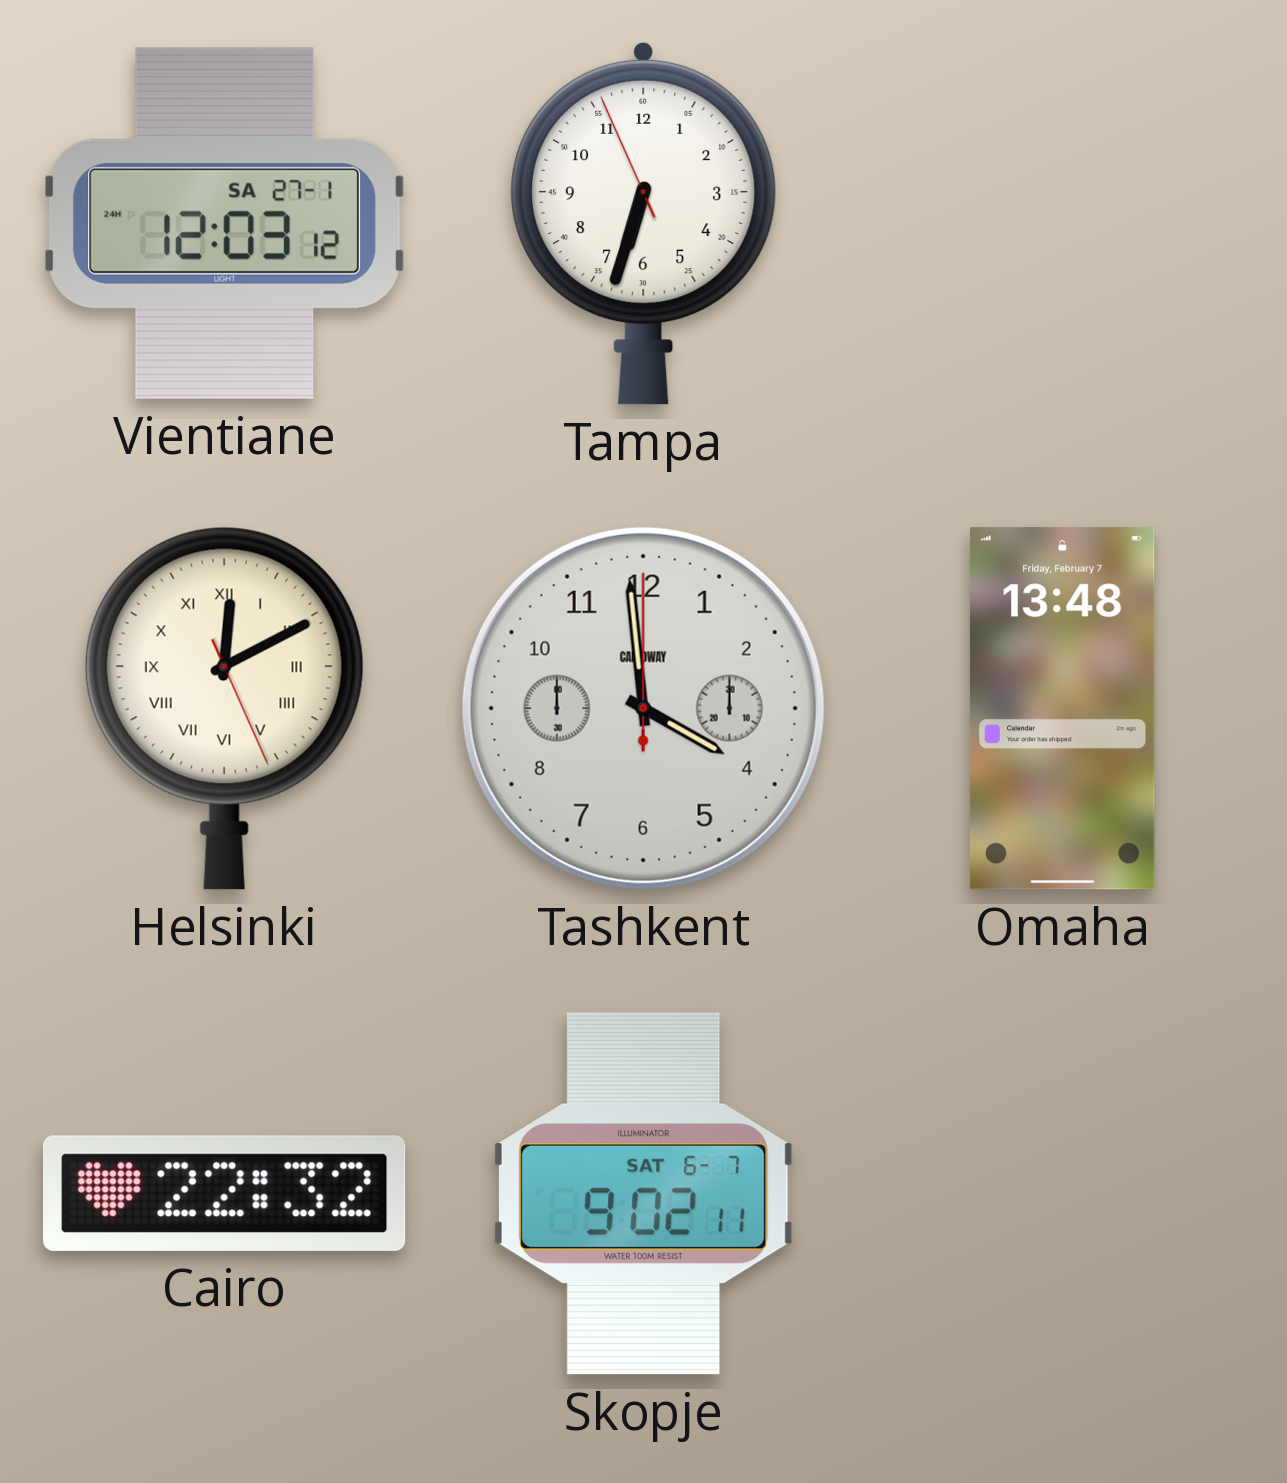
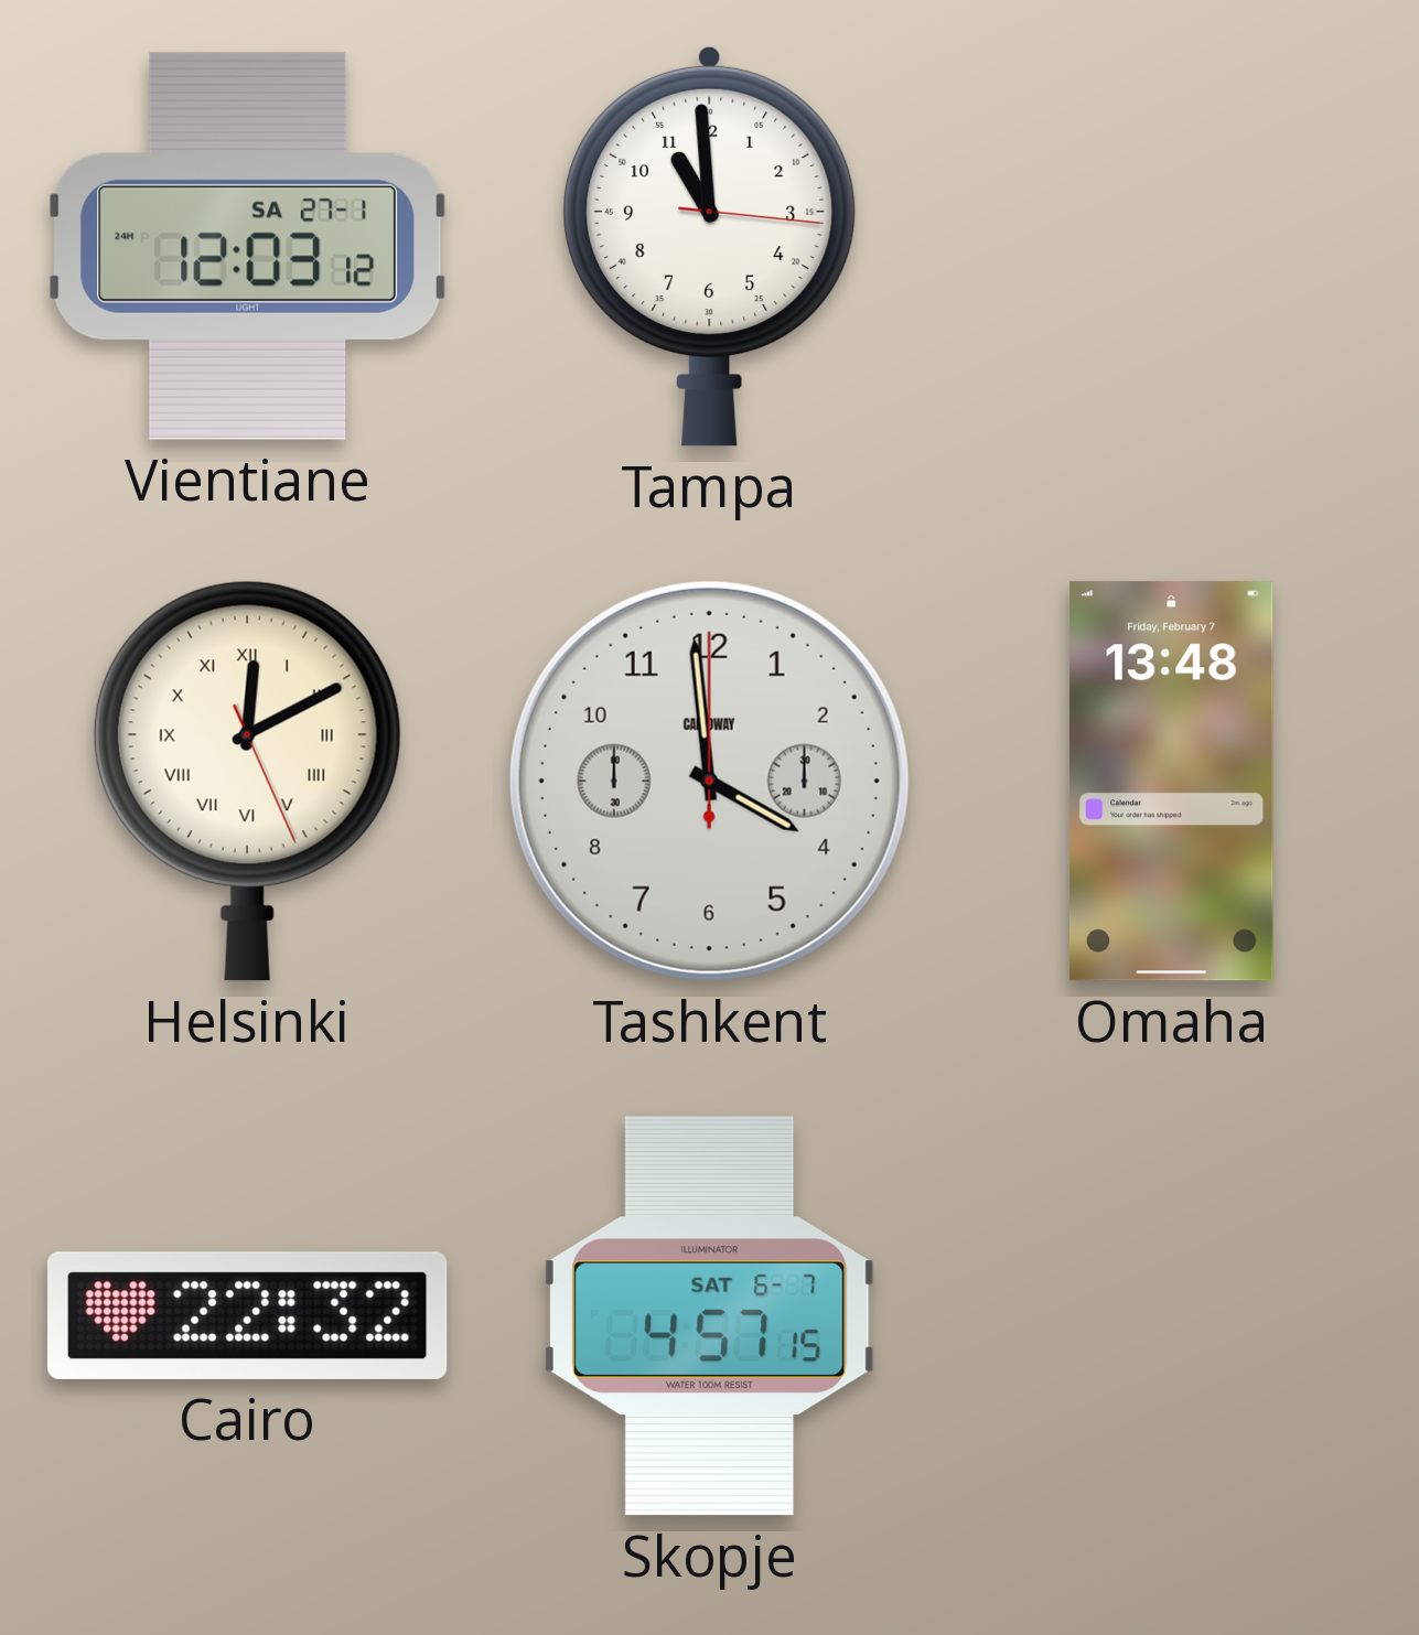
Tampa: 6:32 -> 10:59 (709, 246)
Skopje: 9:02 -> 4:57 (709, 1316)
